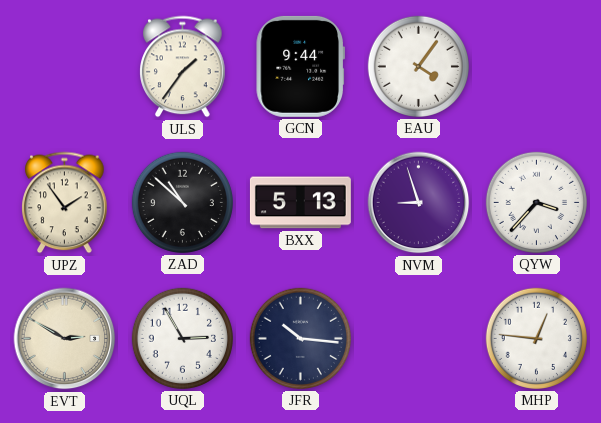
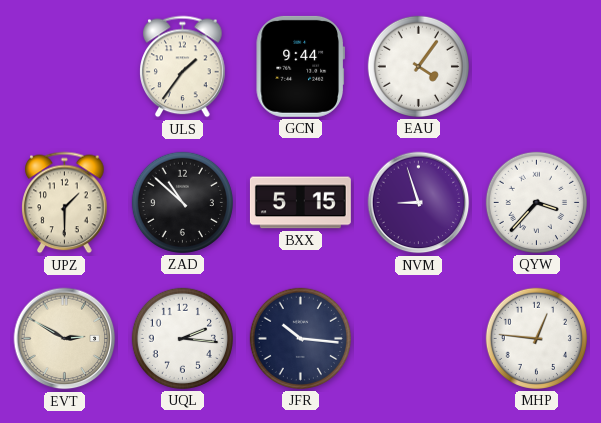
UPZ: 1:54 -> 1:30 (65, 203)
BXX: 5:13 -> 5:15 (300, 203)
UQL: 2:55 -> 2:16 (182, 338)
